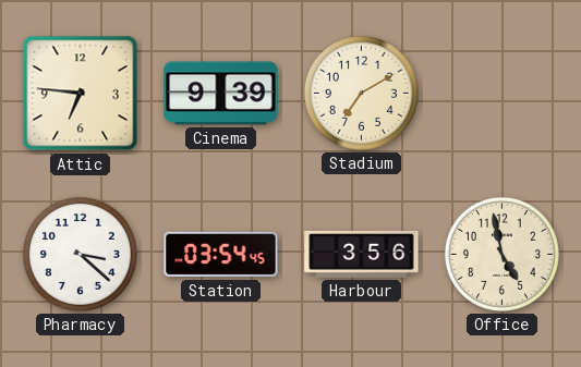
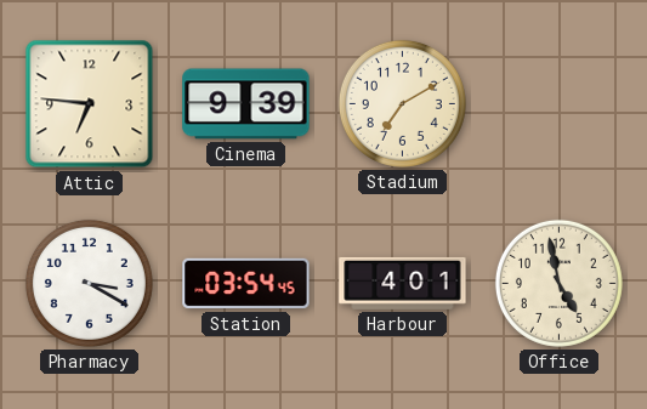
Pharmacy: 3:22 -> 3:20 (89, 283)
Harbour: 3:56 -> 4:01 (403, 283)
